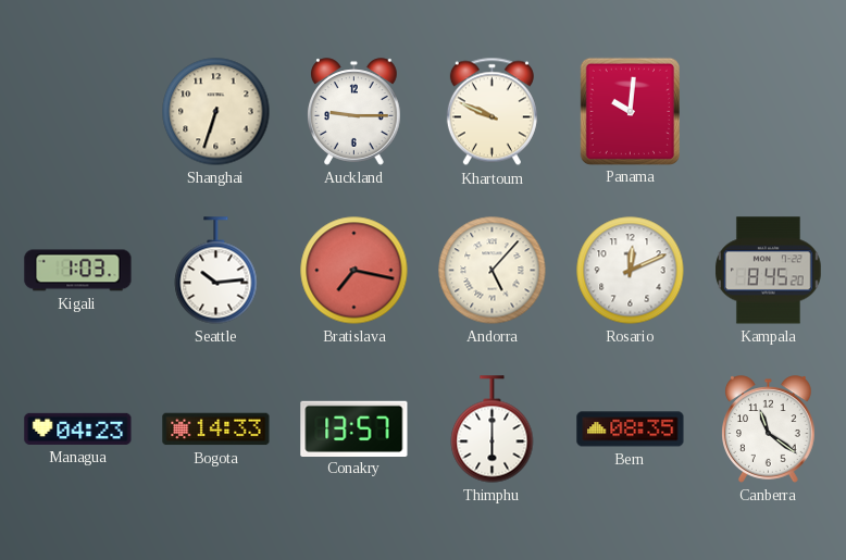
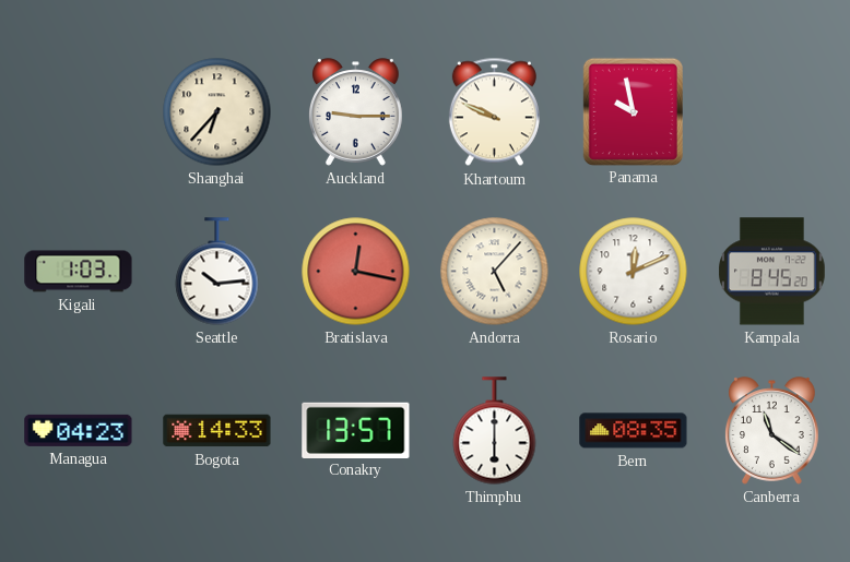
Shanghai: 6:33 -> 6:37 (217, 112)
Panama: 10:01 -> 9:58 (633, 111)
Bratislava: 7:17 -> 12:17 (356, 272)
